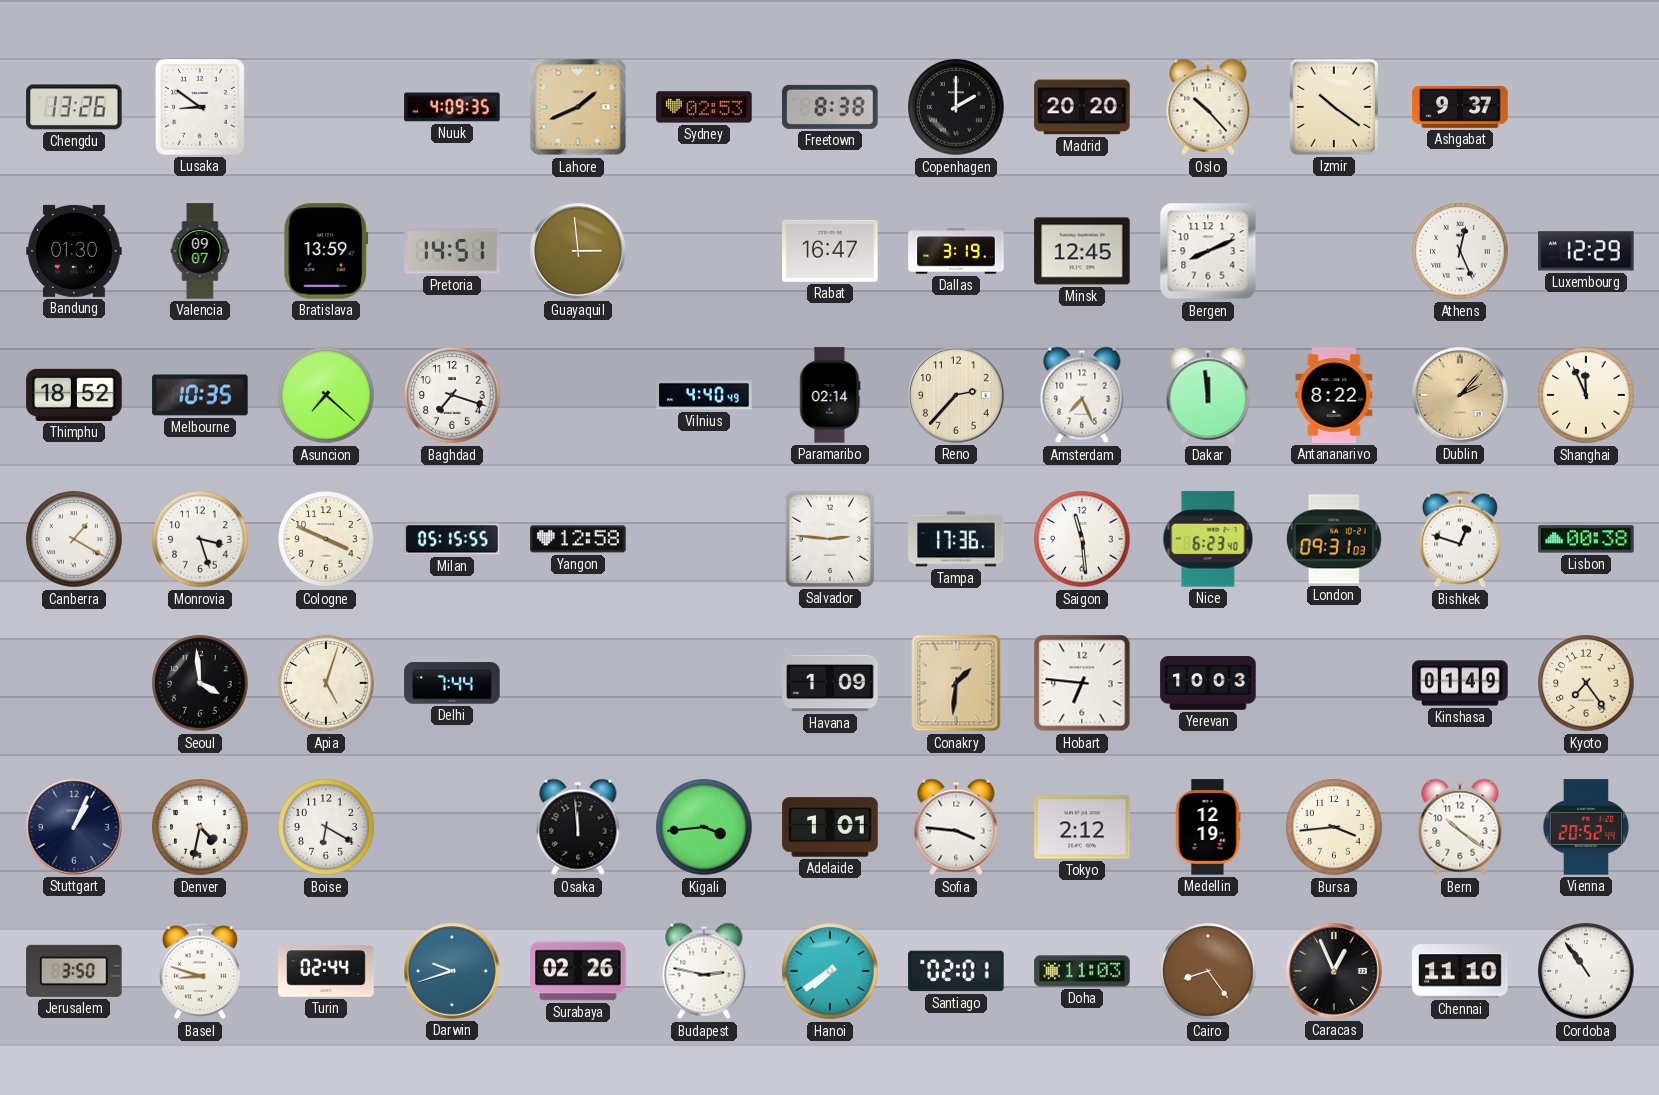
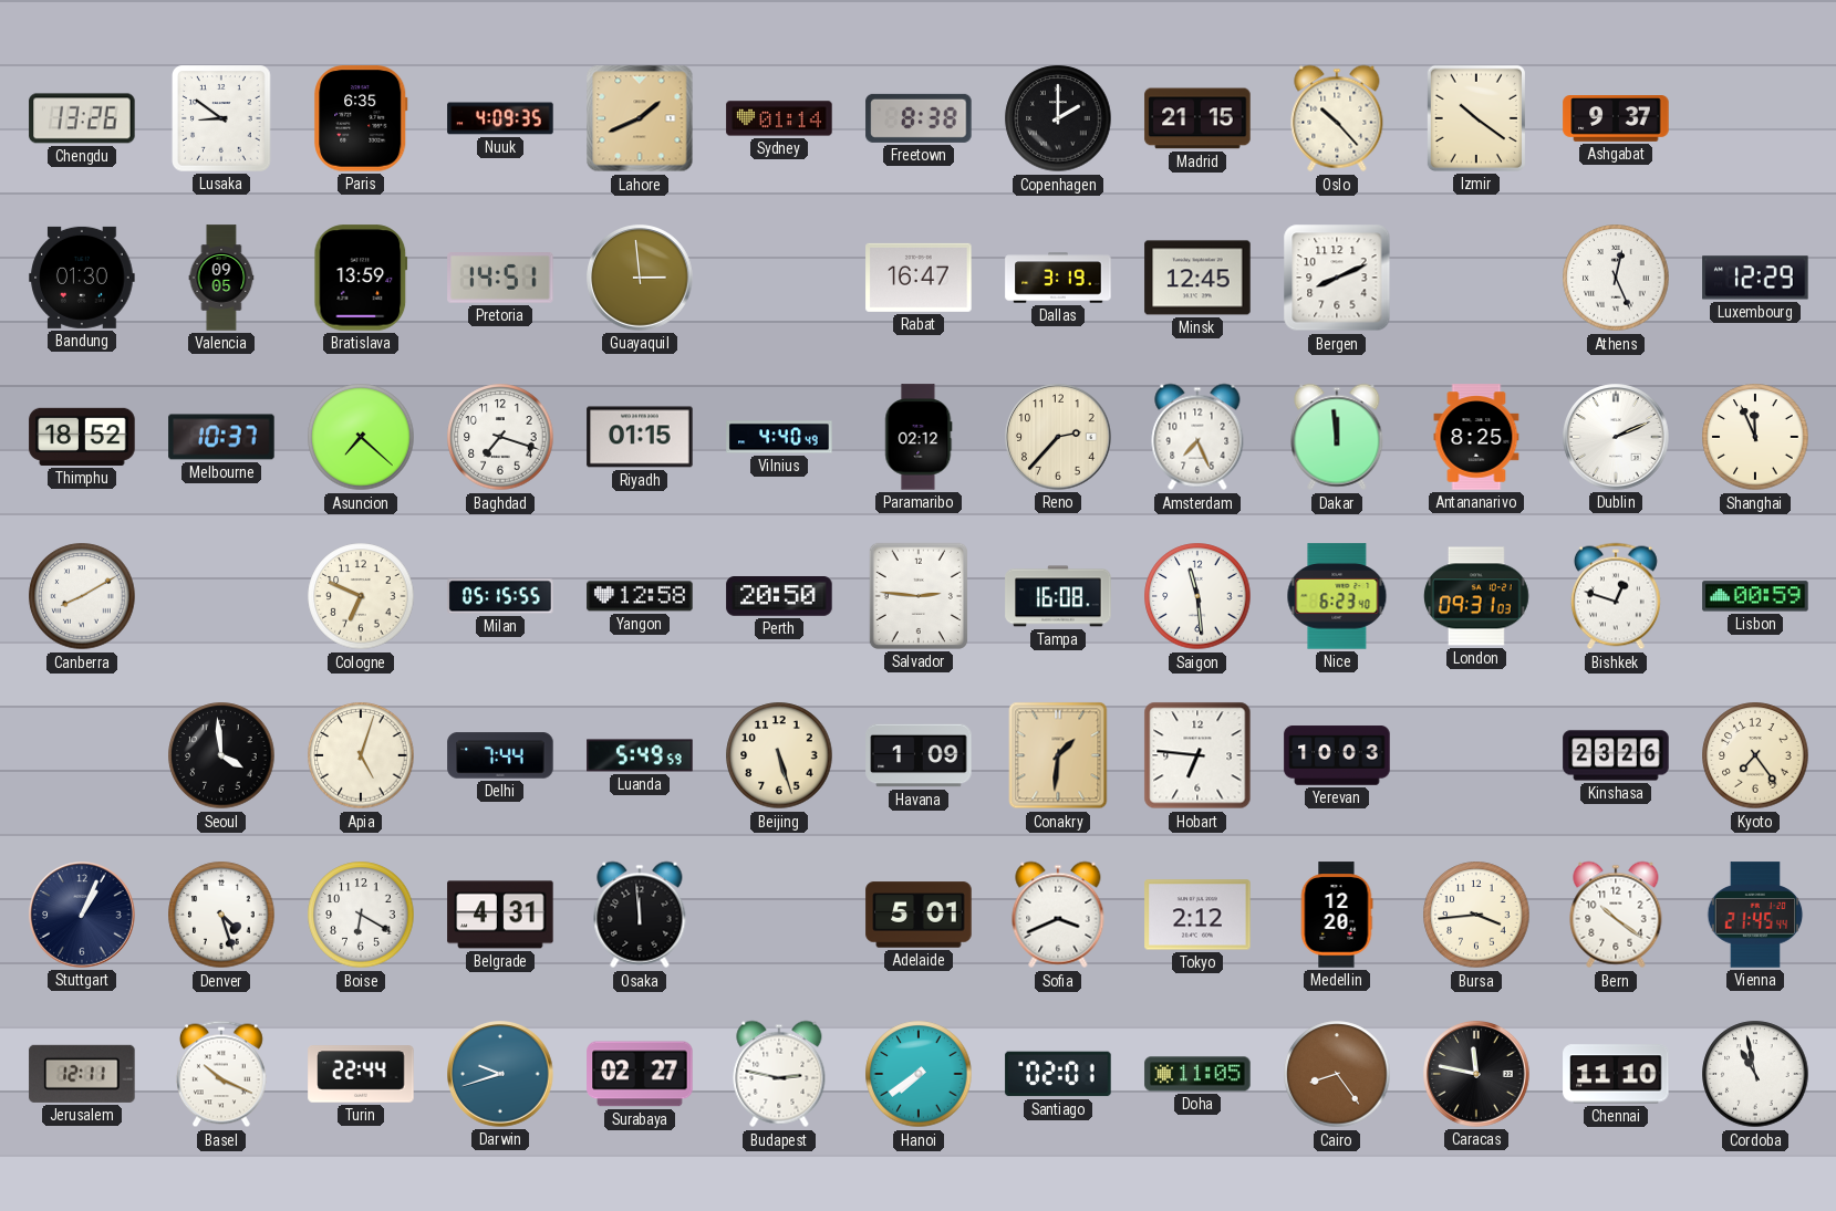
Paris: none -> 6:35 (361, 118)
Sydney: 02:53 -> 01:14 (779, 118)
Madrid: 20:20 -> 21:15 (1197, 118)
Valencia: 09:07 -> 09:05 (221, 278)
Melbourne: 10:35 -> 10:37 (221, 437)
Riyadh: none -> 01:15 (640, 437)
Paramaribo: 02:14 -> 02:12 (919, 437)
Antananarivo: 8:22 -> 8:25 (1476, 437)
Dublin: 2:07 -> 2:11 (1616, 437)
Dublin dial: champagne -> white (1616, 437)
Canberra: 1:20 -> 8:10 (82, 596)
Monrovia: 3:27 -> none (200, 539)
Cologne: 3:49 -> 6:49 (361, 596)
Perth: none -> 20:50 (779, 597)
Tampa: 17:36 -> 16:08 (1058, 596)
Lisbon: 00:38 -> 00:59 (1755, 596)
Luanda: none -> 5:49 (640, 755)
Beijing: none -> 5:27 (779, 755)
Kinshasa: 01:49 -> 23:26 (1616, 755)
Denver: 4:32 -> 4:27 (221, 915)
Belgrade: none -> 4:31 (500, 915)
Kigali: 3:44 -> none (704, 827)
Adelaide: 1:01 -> 5:01 (919, 915)
Sofia: 3:46 -> 3:41 (1058, 915)
Medellin: 12:19 -> 12:20 (1337, 915)
Vienna: 20:52 -> 21:45 (1755, 915)
Jerusalem: 3:50 -> 12:11 (82, 1074)
Basel: 8:48 -> 10:19 (221, 1074)
Turin: 02:44 -> 22:44 (361, 1074)
Surabaya: 02:26 -> 02:27 (640, 1074)
Doha: 11:03 -> 11:05 (1197, 1074)
Caracas: 12:56 -> 11:47 (1476, 1074)
Cordoba: 10:54 -> 10:58 (1755, 1074)
